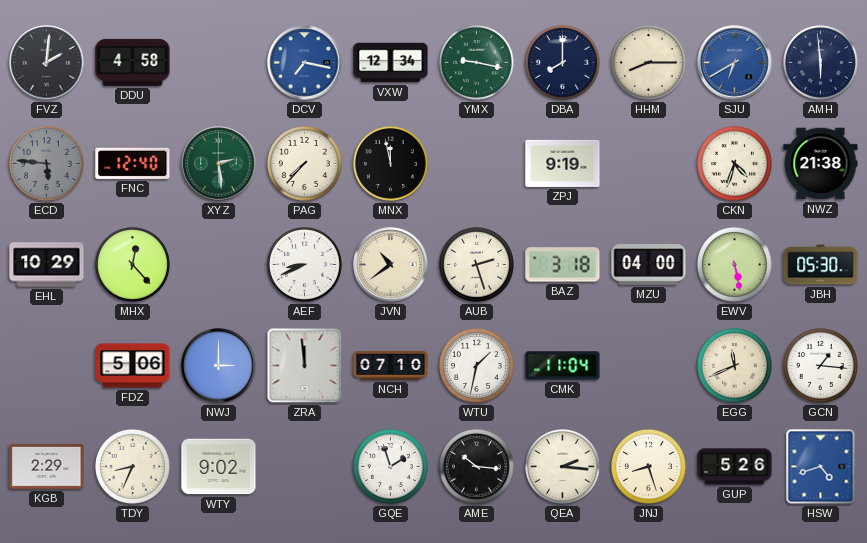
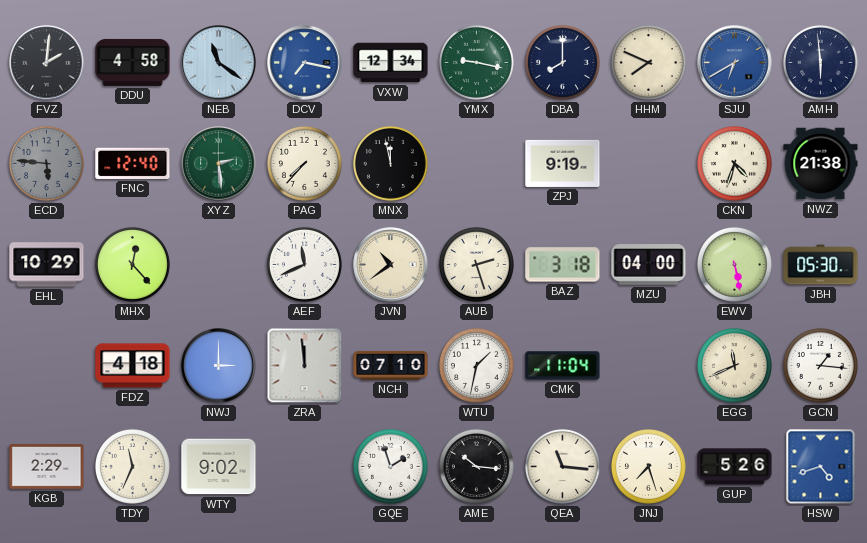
NEB: none -> 11:21 (219, 63)
HHM: 8:15 -> 7:49 (648, 62)
AEF: 8:41 -> 11:41 (304, 264)
FDZ: 5:06 -> 4:18 (133, 366)
TDY: 8:34 -> 11:34 (132, 466)
QEA: 2:16 -> 11:16 (562, 466)
JNJ: 8:27 -> 7:27 (648, 466)
